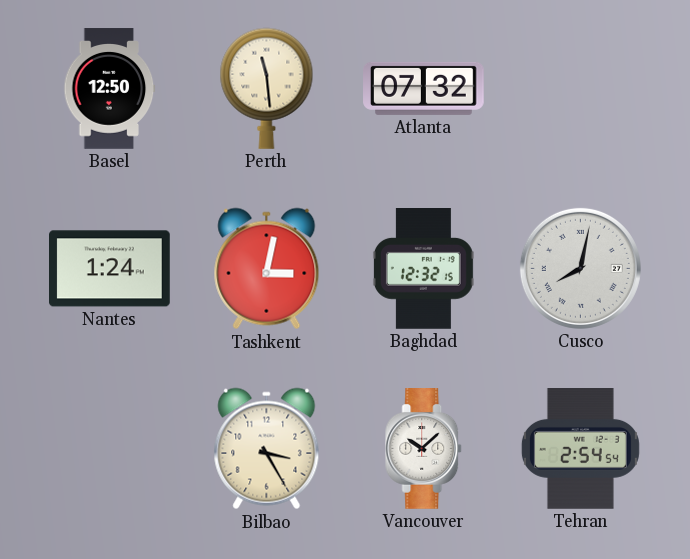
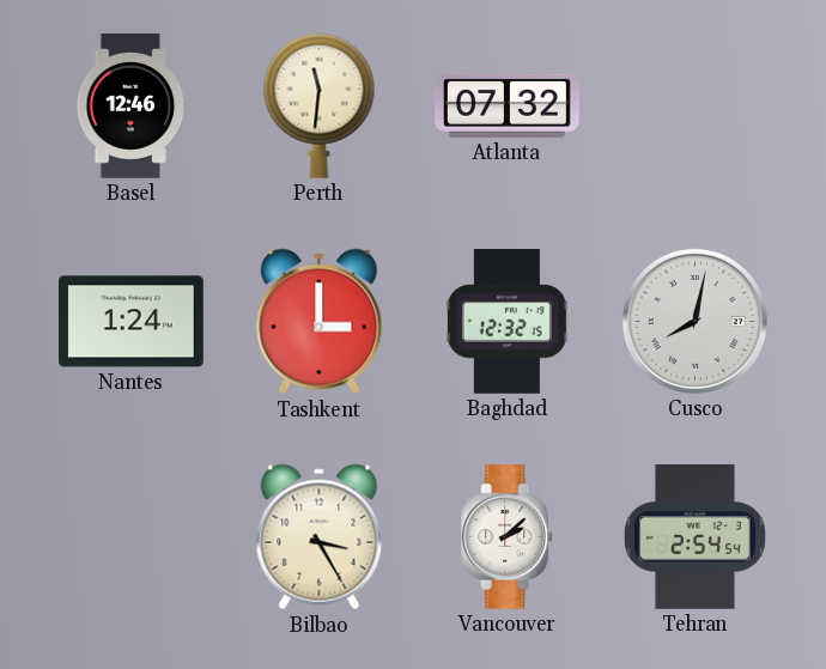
Basel: 12:50 -> 12:46 (132, 107)
Perth: 11:29 -> 11:31 (320, 105)
Tashkent: 3:02 -> 3:00 (320, 322)
Vancouver: 10:08 -> 2:08 (508, 537)
